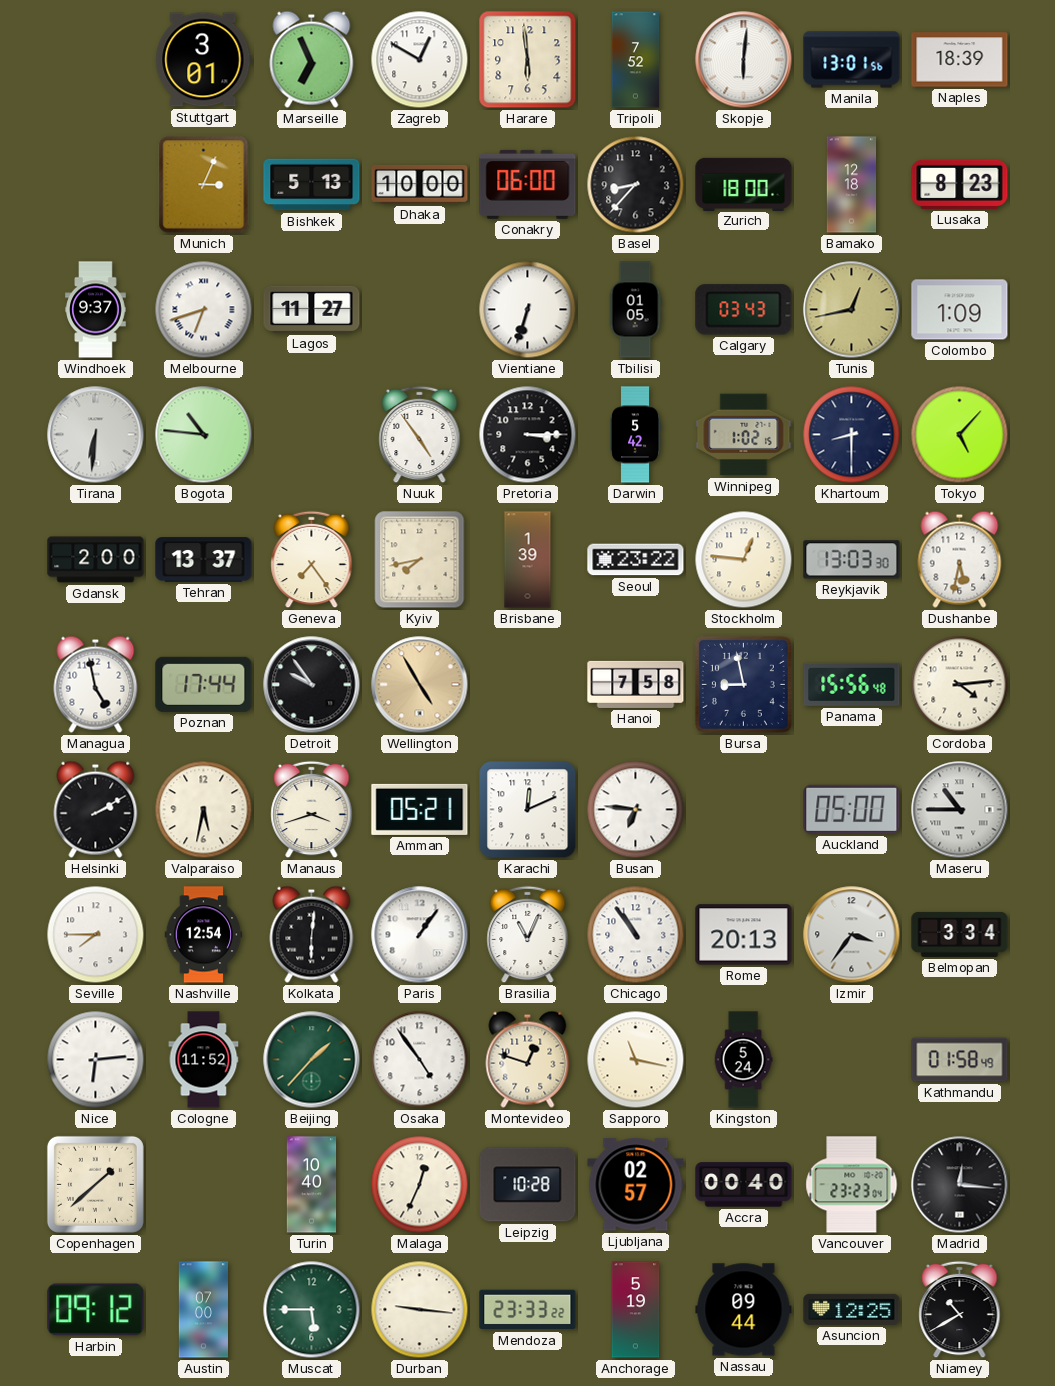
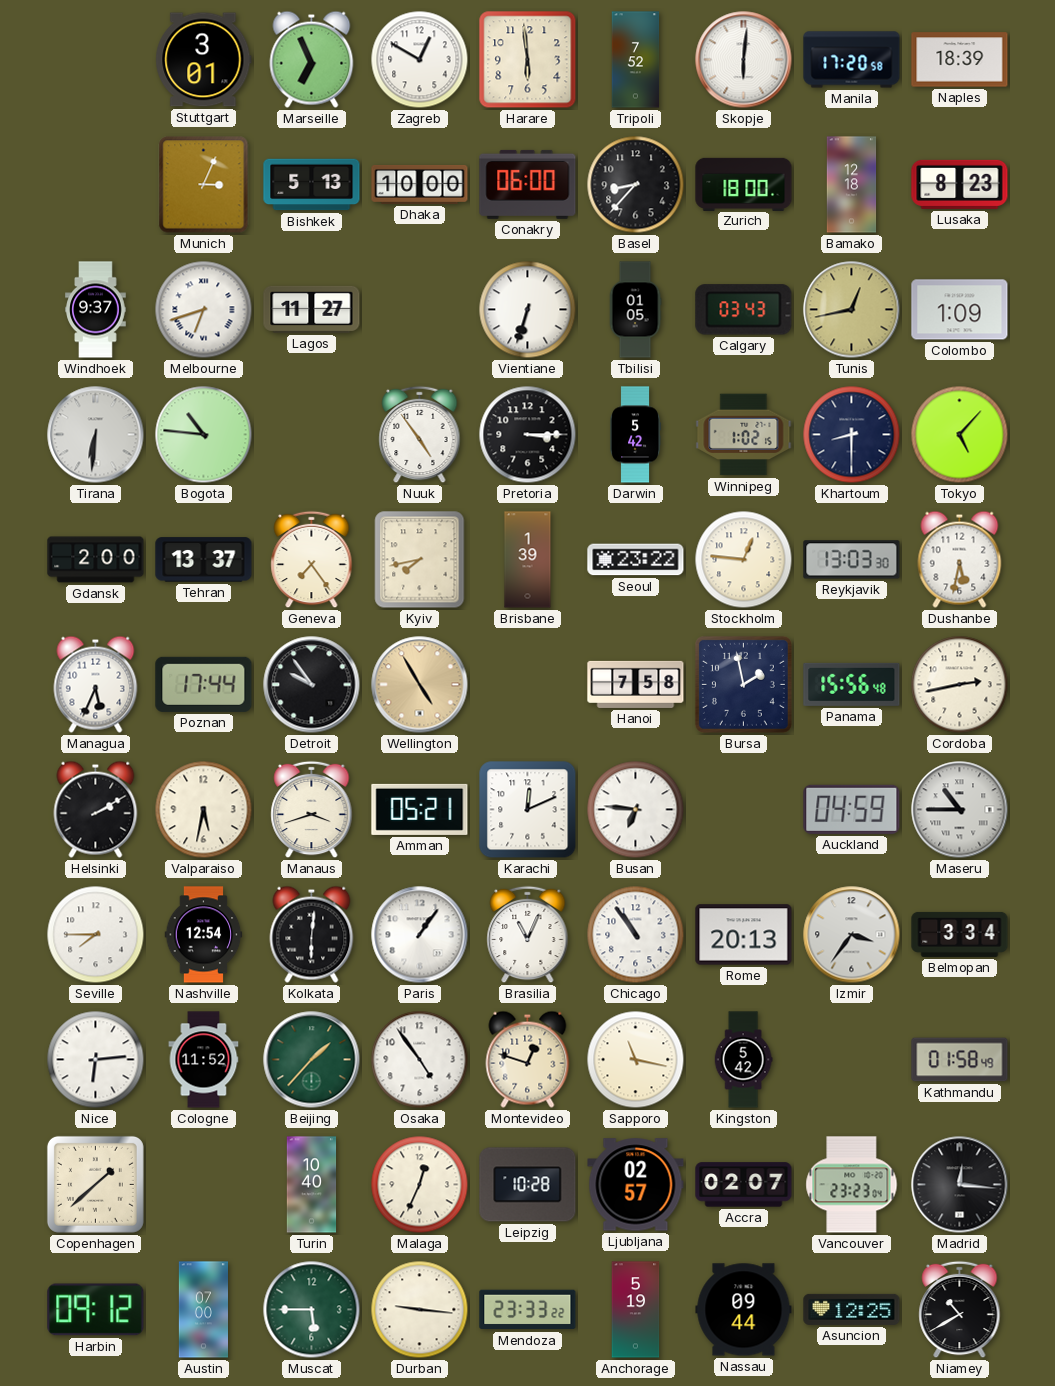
Manila: 13:01 -> 17:20 (852, 60)
Managua: 4:58 -> 5:34 (96, 684)
Bursa: 8:58 -> 1:58 (743, 684)
Cordoba: 4:14 -> 2:43 (960, 685)
Auckland: 05:00 -> 04:59 (852, 809)
Kingston: 5:24 -> 5:42 (743, 1060)
Accra: 00:40 -> 02:07 (744, 1185)
